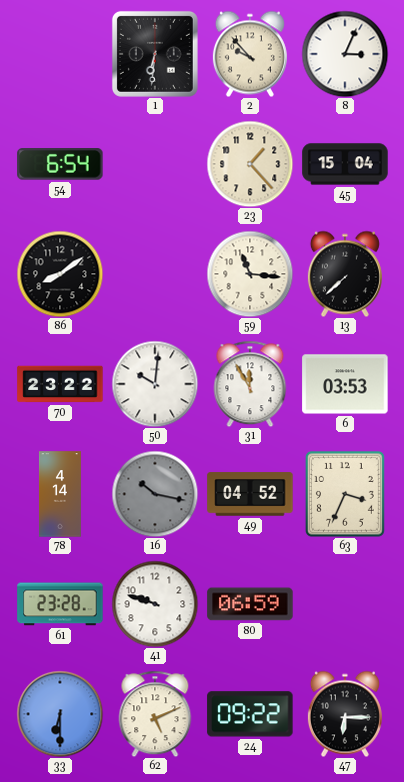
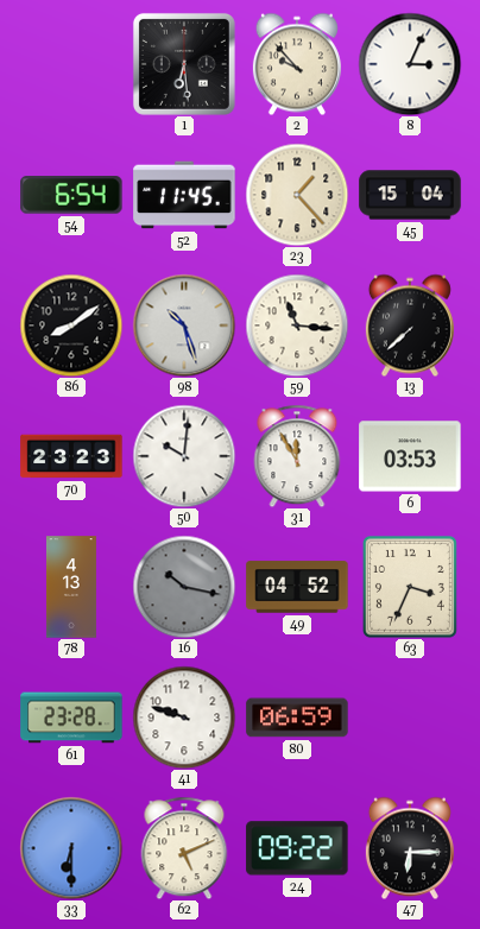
1: 6:31 -> 6:29 (184, 64)
52: none -> 11:45 (184, 195)
98: none -> 10:27 (184, 326)
70: 23:22 -> 23:23 (71, 456)
78: 4:14 -> 4:13 (71, 587)
